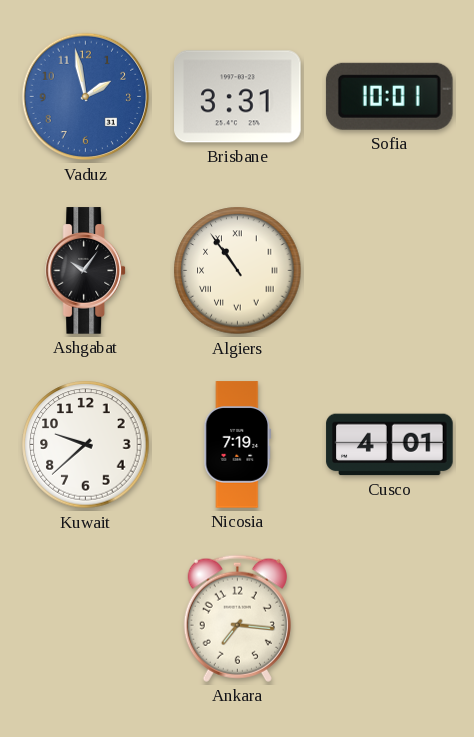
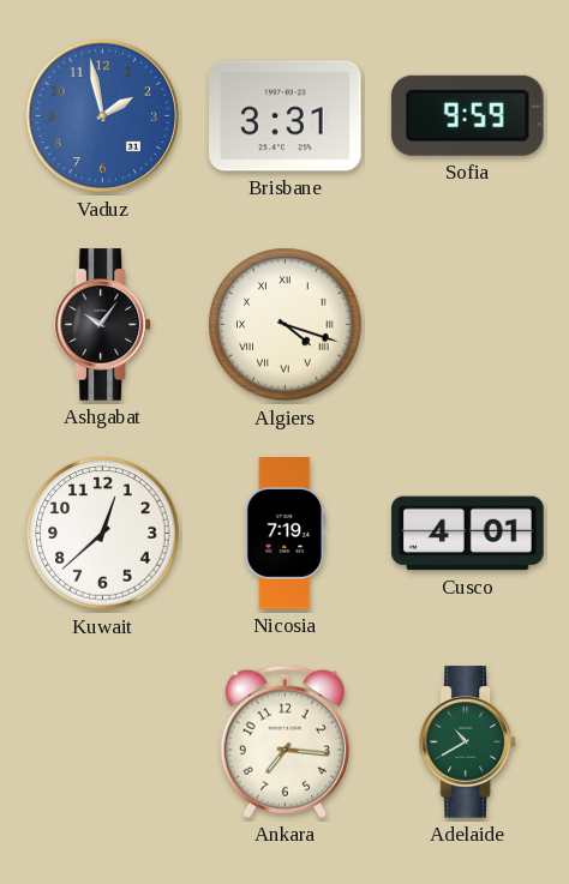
Sofia: 10:01 -> 9:59 (467, 115)
Algiers: 10:54 -> 4:18 (286, 325)
Kuwait: 9:38 -> 12:38 (103, 534)
Adelaide: none -> 10:40 (468, 742)
